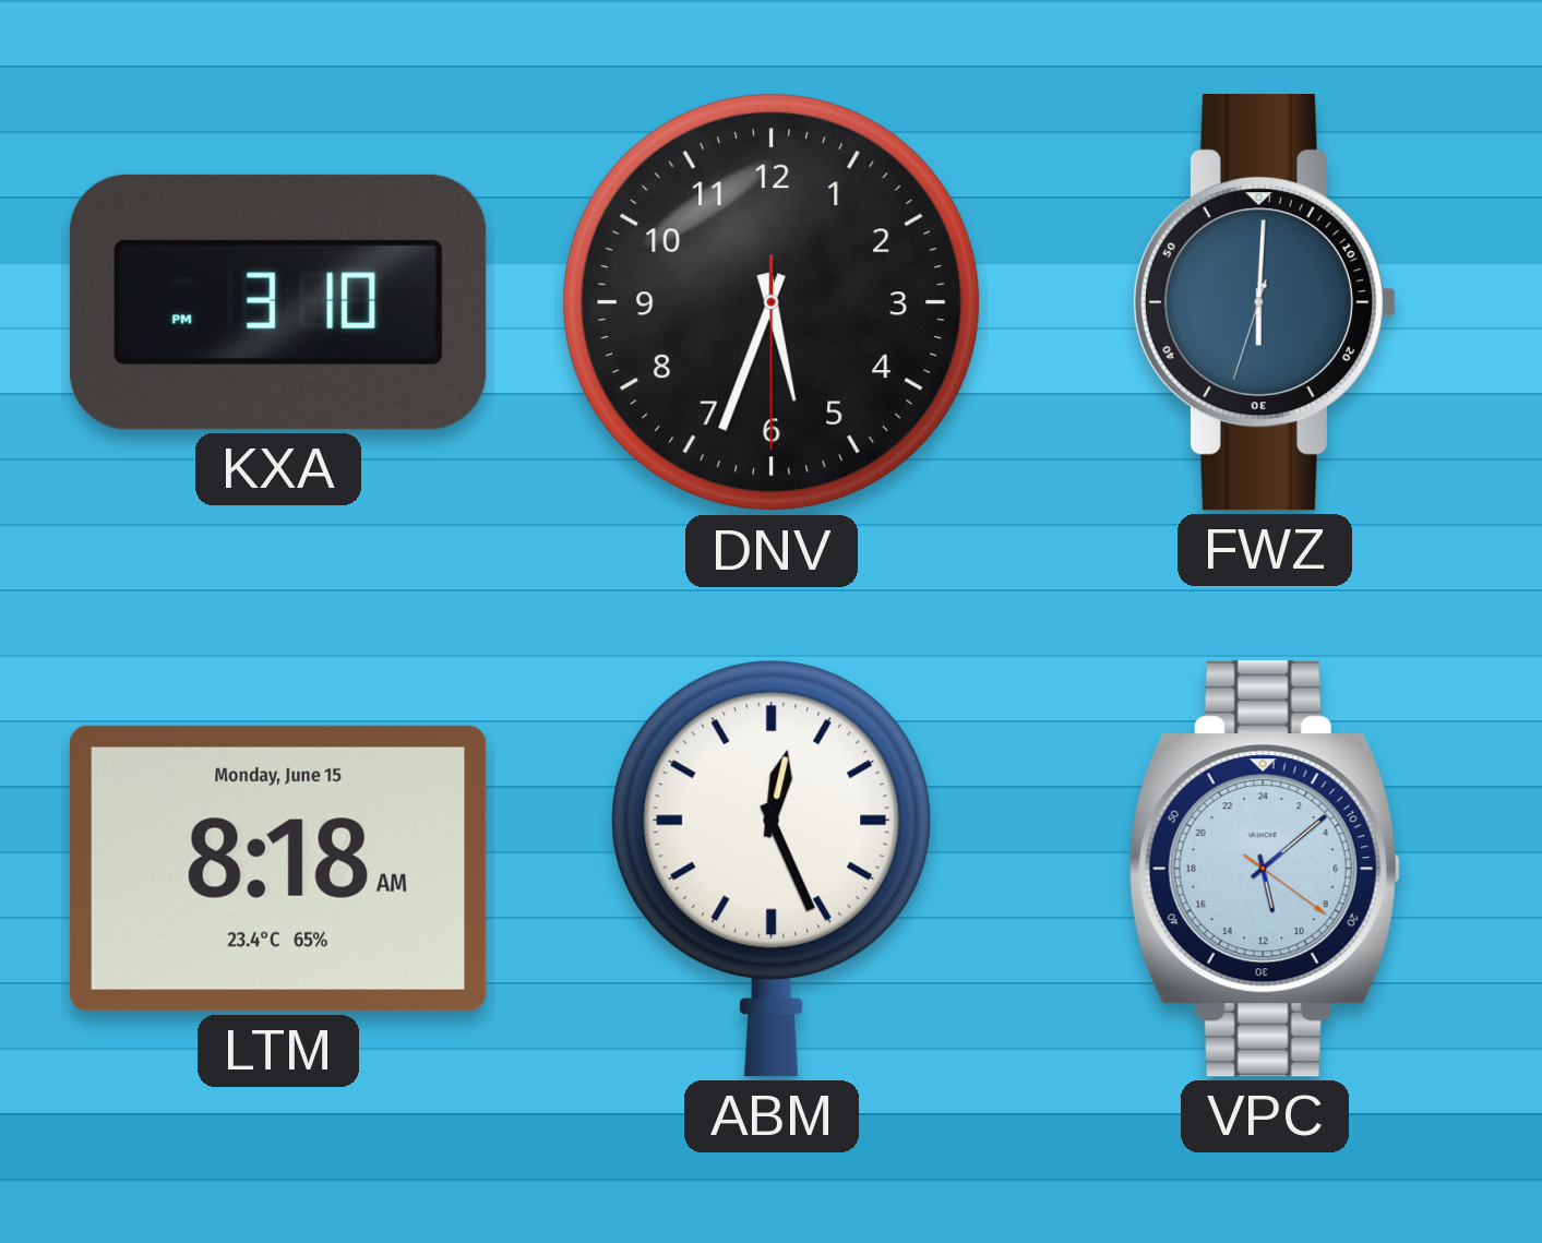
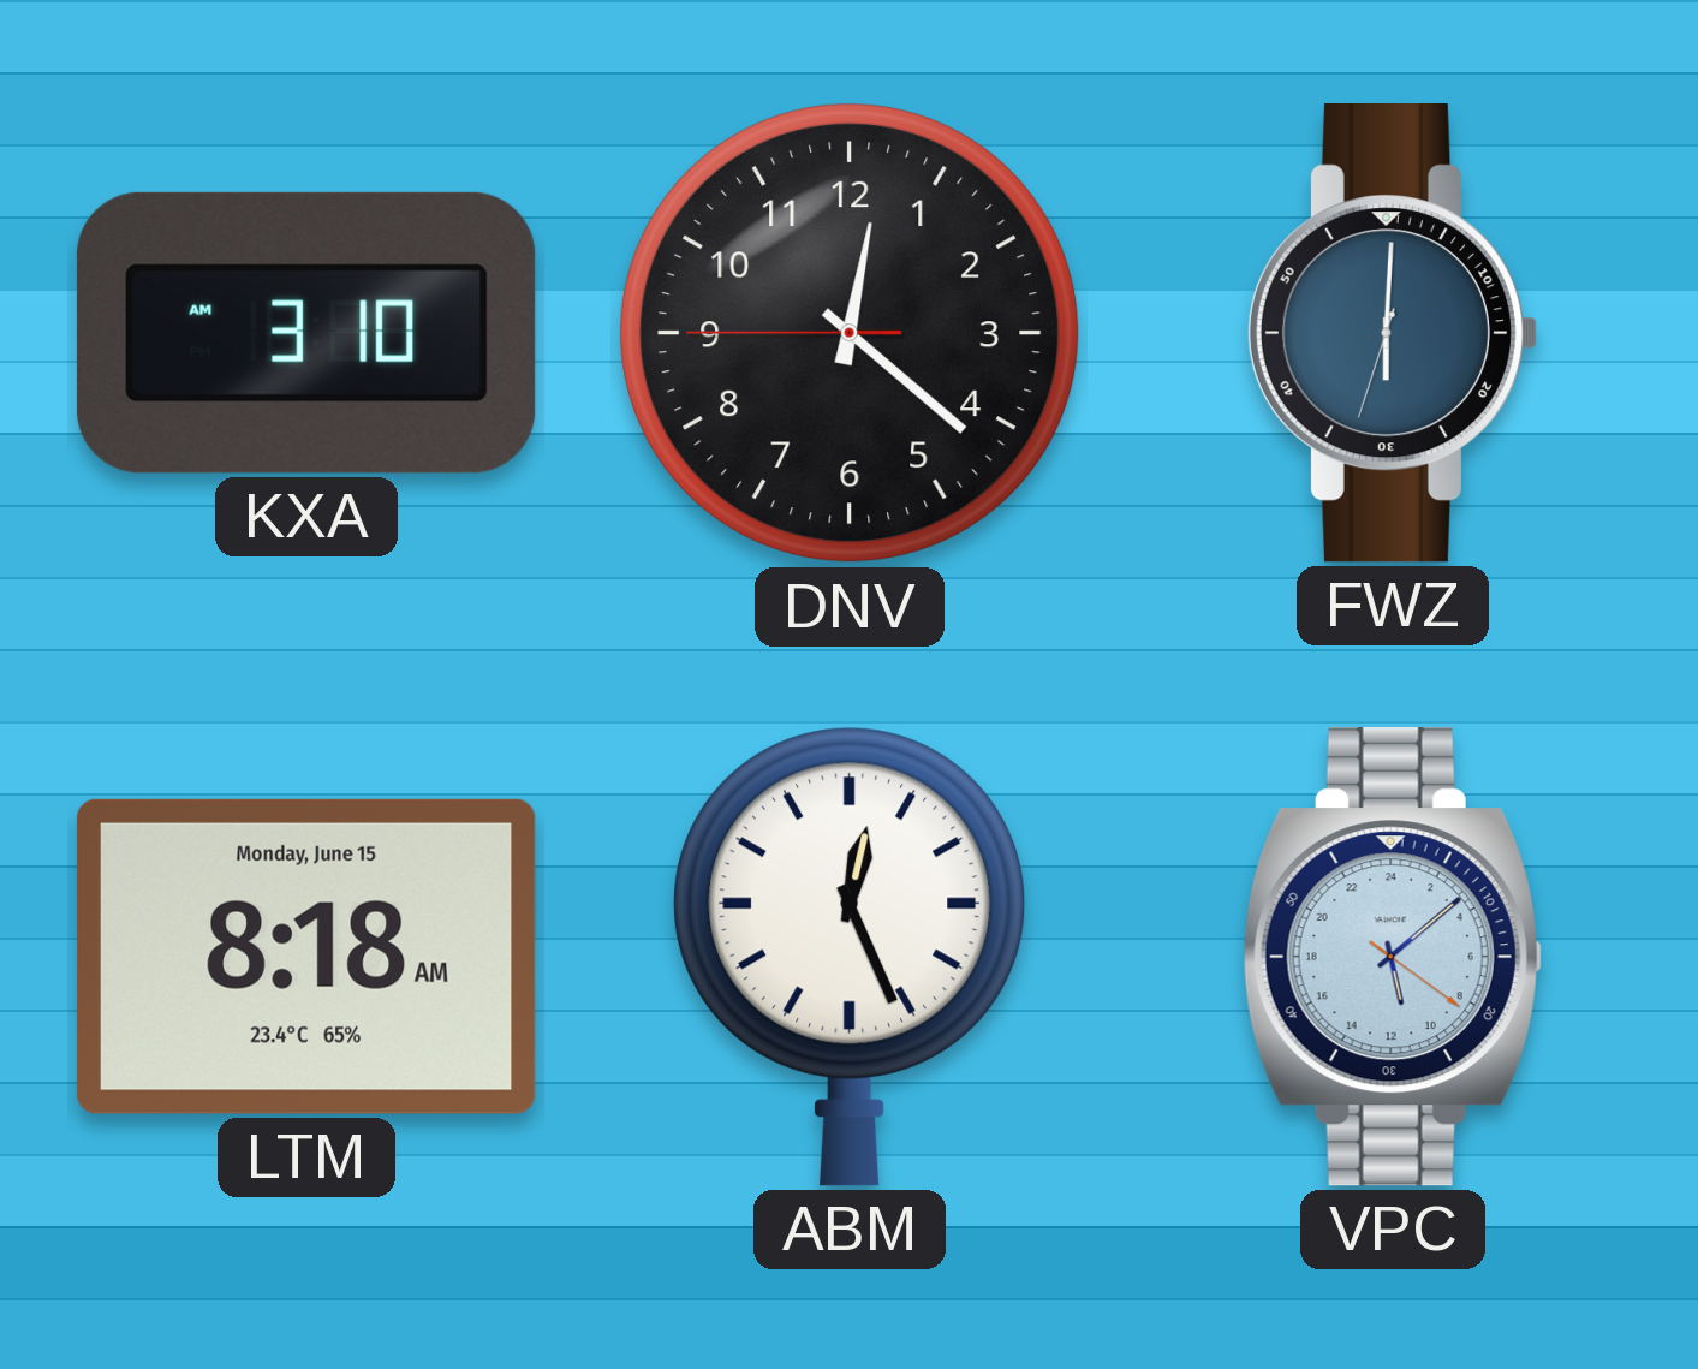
KXA: 3:10 PM -> 3:10 AM (306, 333)
DNV: 5:33 -> 12:21 (850, 333)
